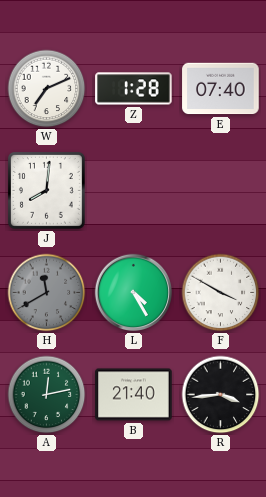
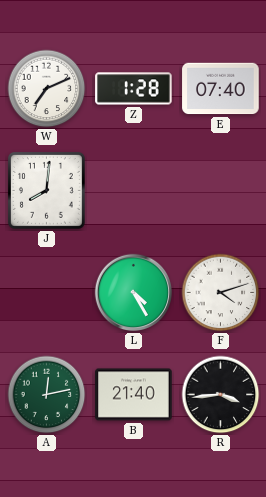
H: 11:40 -> none (47, 293)
F: 3:50 -> 4:12 (221, 293)
